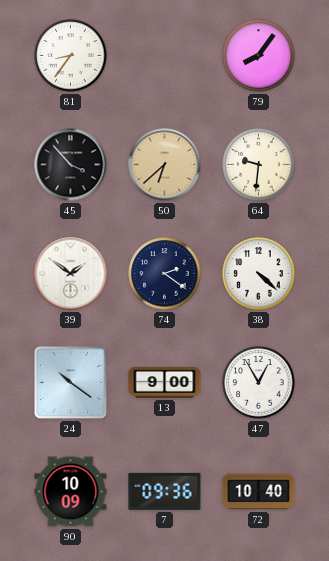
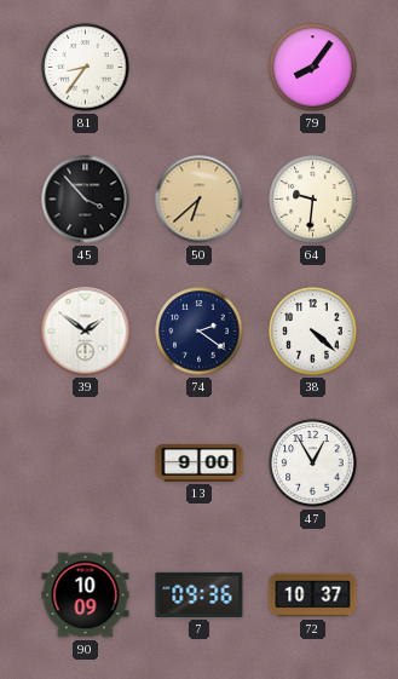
24: 10:21 -> none (71, 383)
72: 10:40 -> 10:37 (313, 595)
